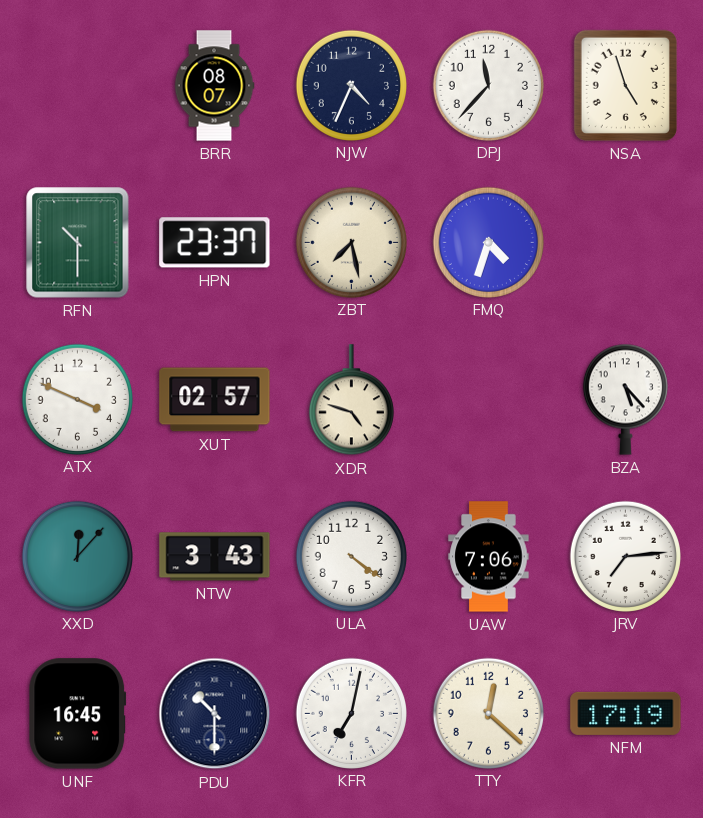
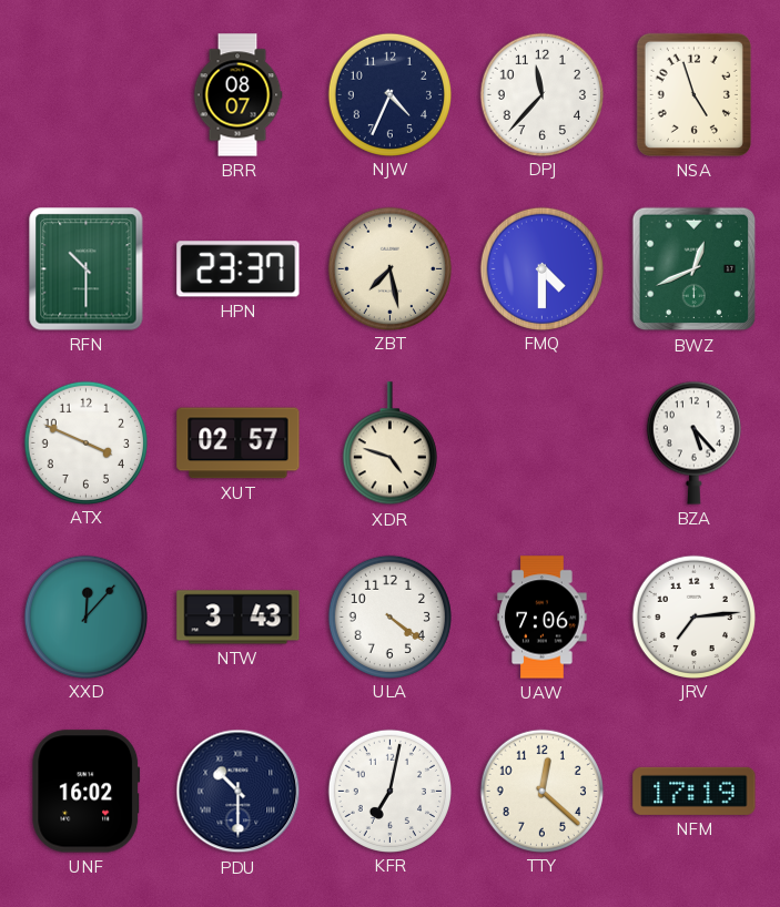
FMQ: 4:33 -> 4:30 (541, 268)
BWZ: none -> 12:41 (695, 269)
UNF: 16:45 -> 16:02 (87, 792)
